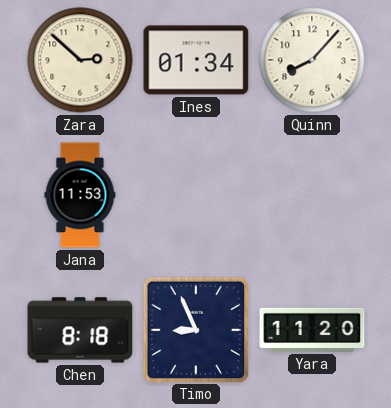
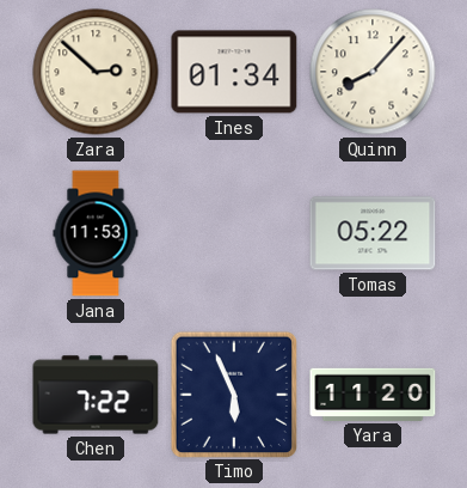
Tomas: none -> 05:22 (373, 233)
Chen: 8:18 -> 7:22 (96, 395)
Timo: 8:56 -> 5:56 (233, 394)
